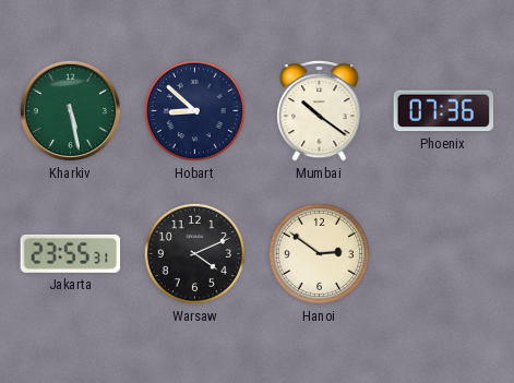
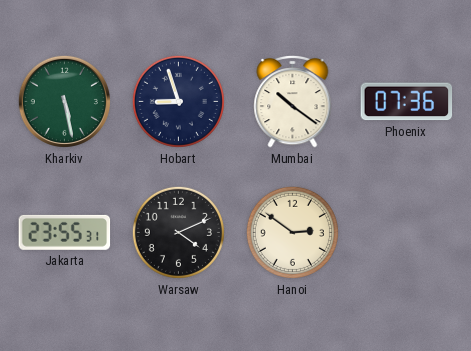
Hobart: 8:52 -> 8:57 (178, 101)
